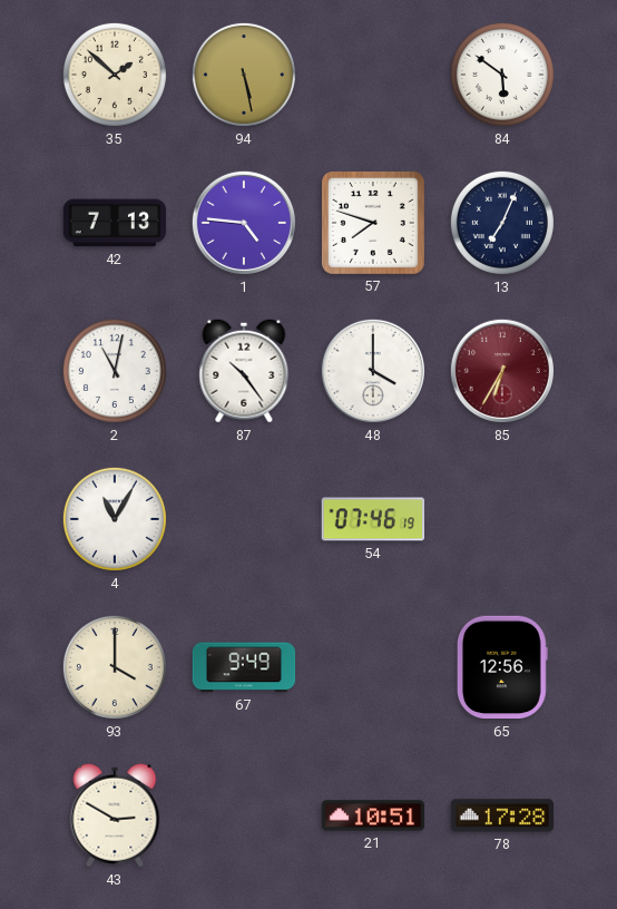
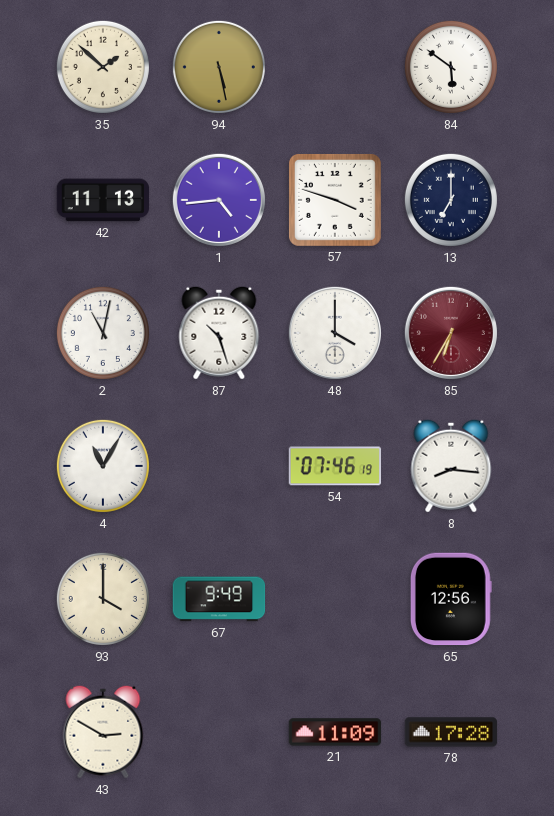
42: 7:13 -> 11:13 (103, 200)
1: 4:46 -> 4:44 (219, 200)
57: 7:48 -> 3:48 (335, 200)
13: 7:04 -> 7:00 (451, 200)
87: 10:24 -> 10:27 (219, 333)
8: none -> 8:16 (451, 466)
21: 10:51 -> 11:09 (335, 732)
